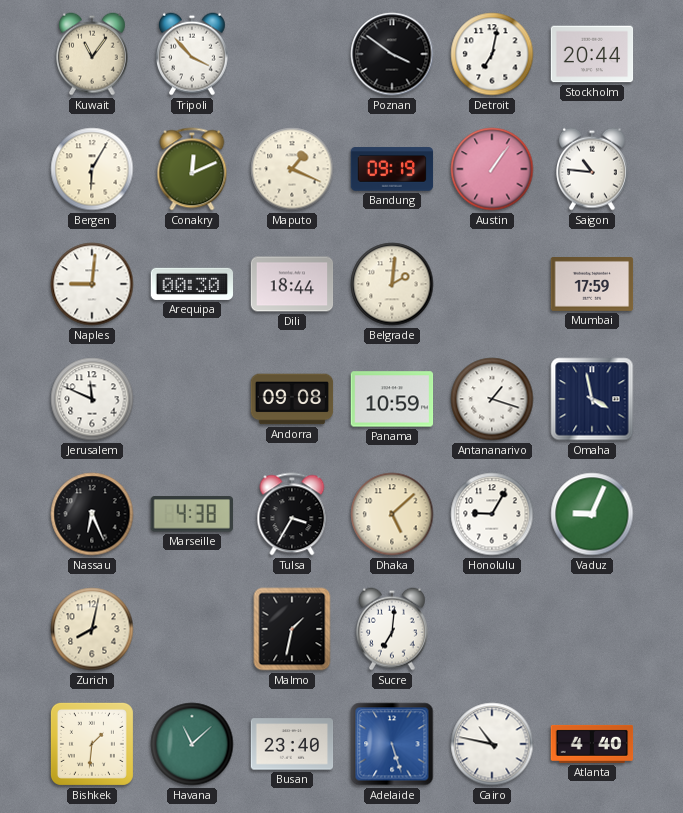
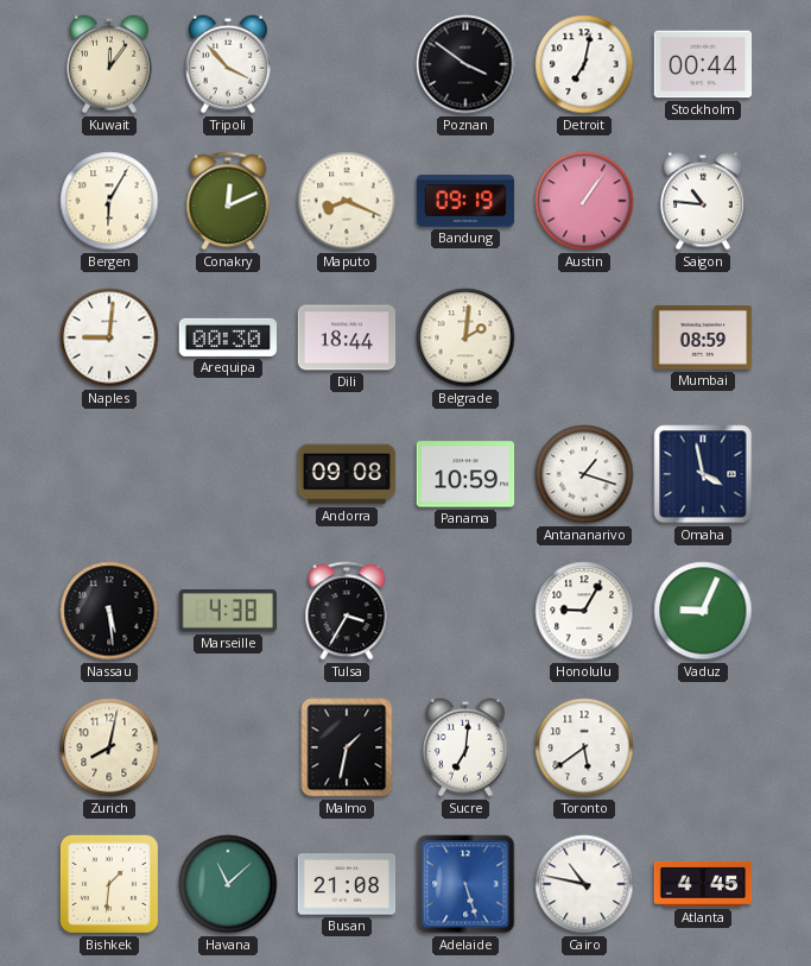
Kuwait: 11:06 -> 12:06 (110, 64)
Stockholm: 20:44 -> 00:44 (703, 64)
Maputo: 1:19 -> 8:19 (347, 201)
Mumbai: 17:59 -> 08:59 (703, 339)
Jerusalem: 11:49 -> none (92, 399)
Nassau: 6:26 -> 5:29 (109, 611)
Dhaka: 5:08 -> none (392, 514)
Toronto: none -> 5:39 (584, 747)
Busan: 23:40 -> 21:08 (347, 884)
Atlanta: 4:40 -> 4:45 (703, 884)
